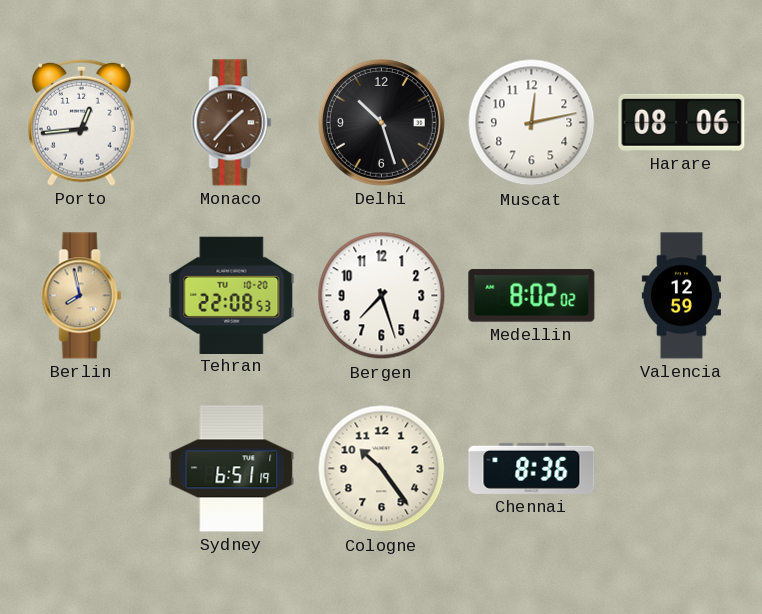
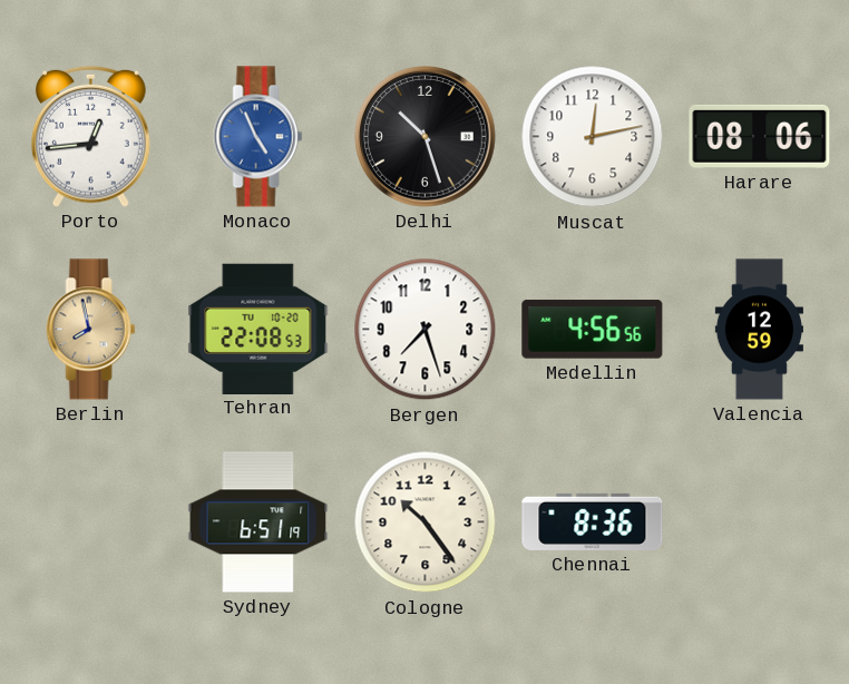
Monaco: 1:37 -> 4:56 (258, 137)
Monaco dial: brown -> blue (258, 137)
Medellin: 8:02 -> 4:56 (593, 330)
